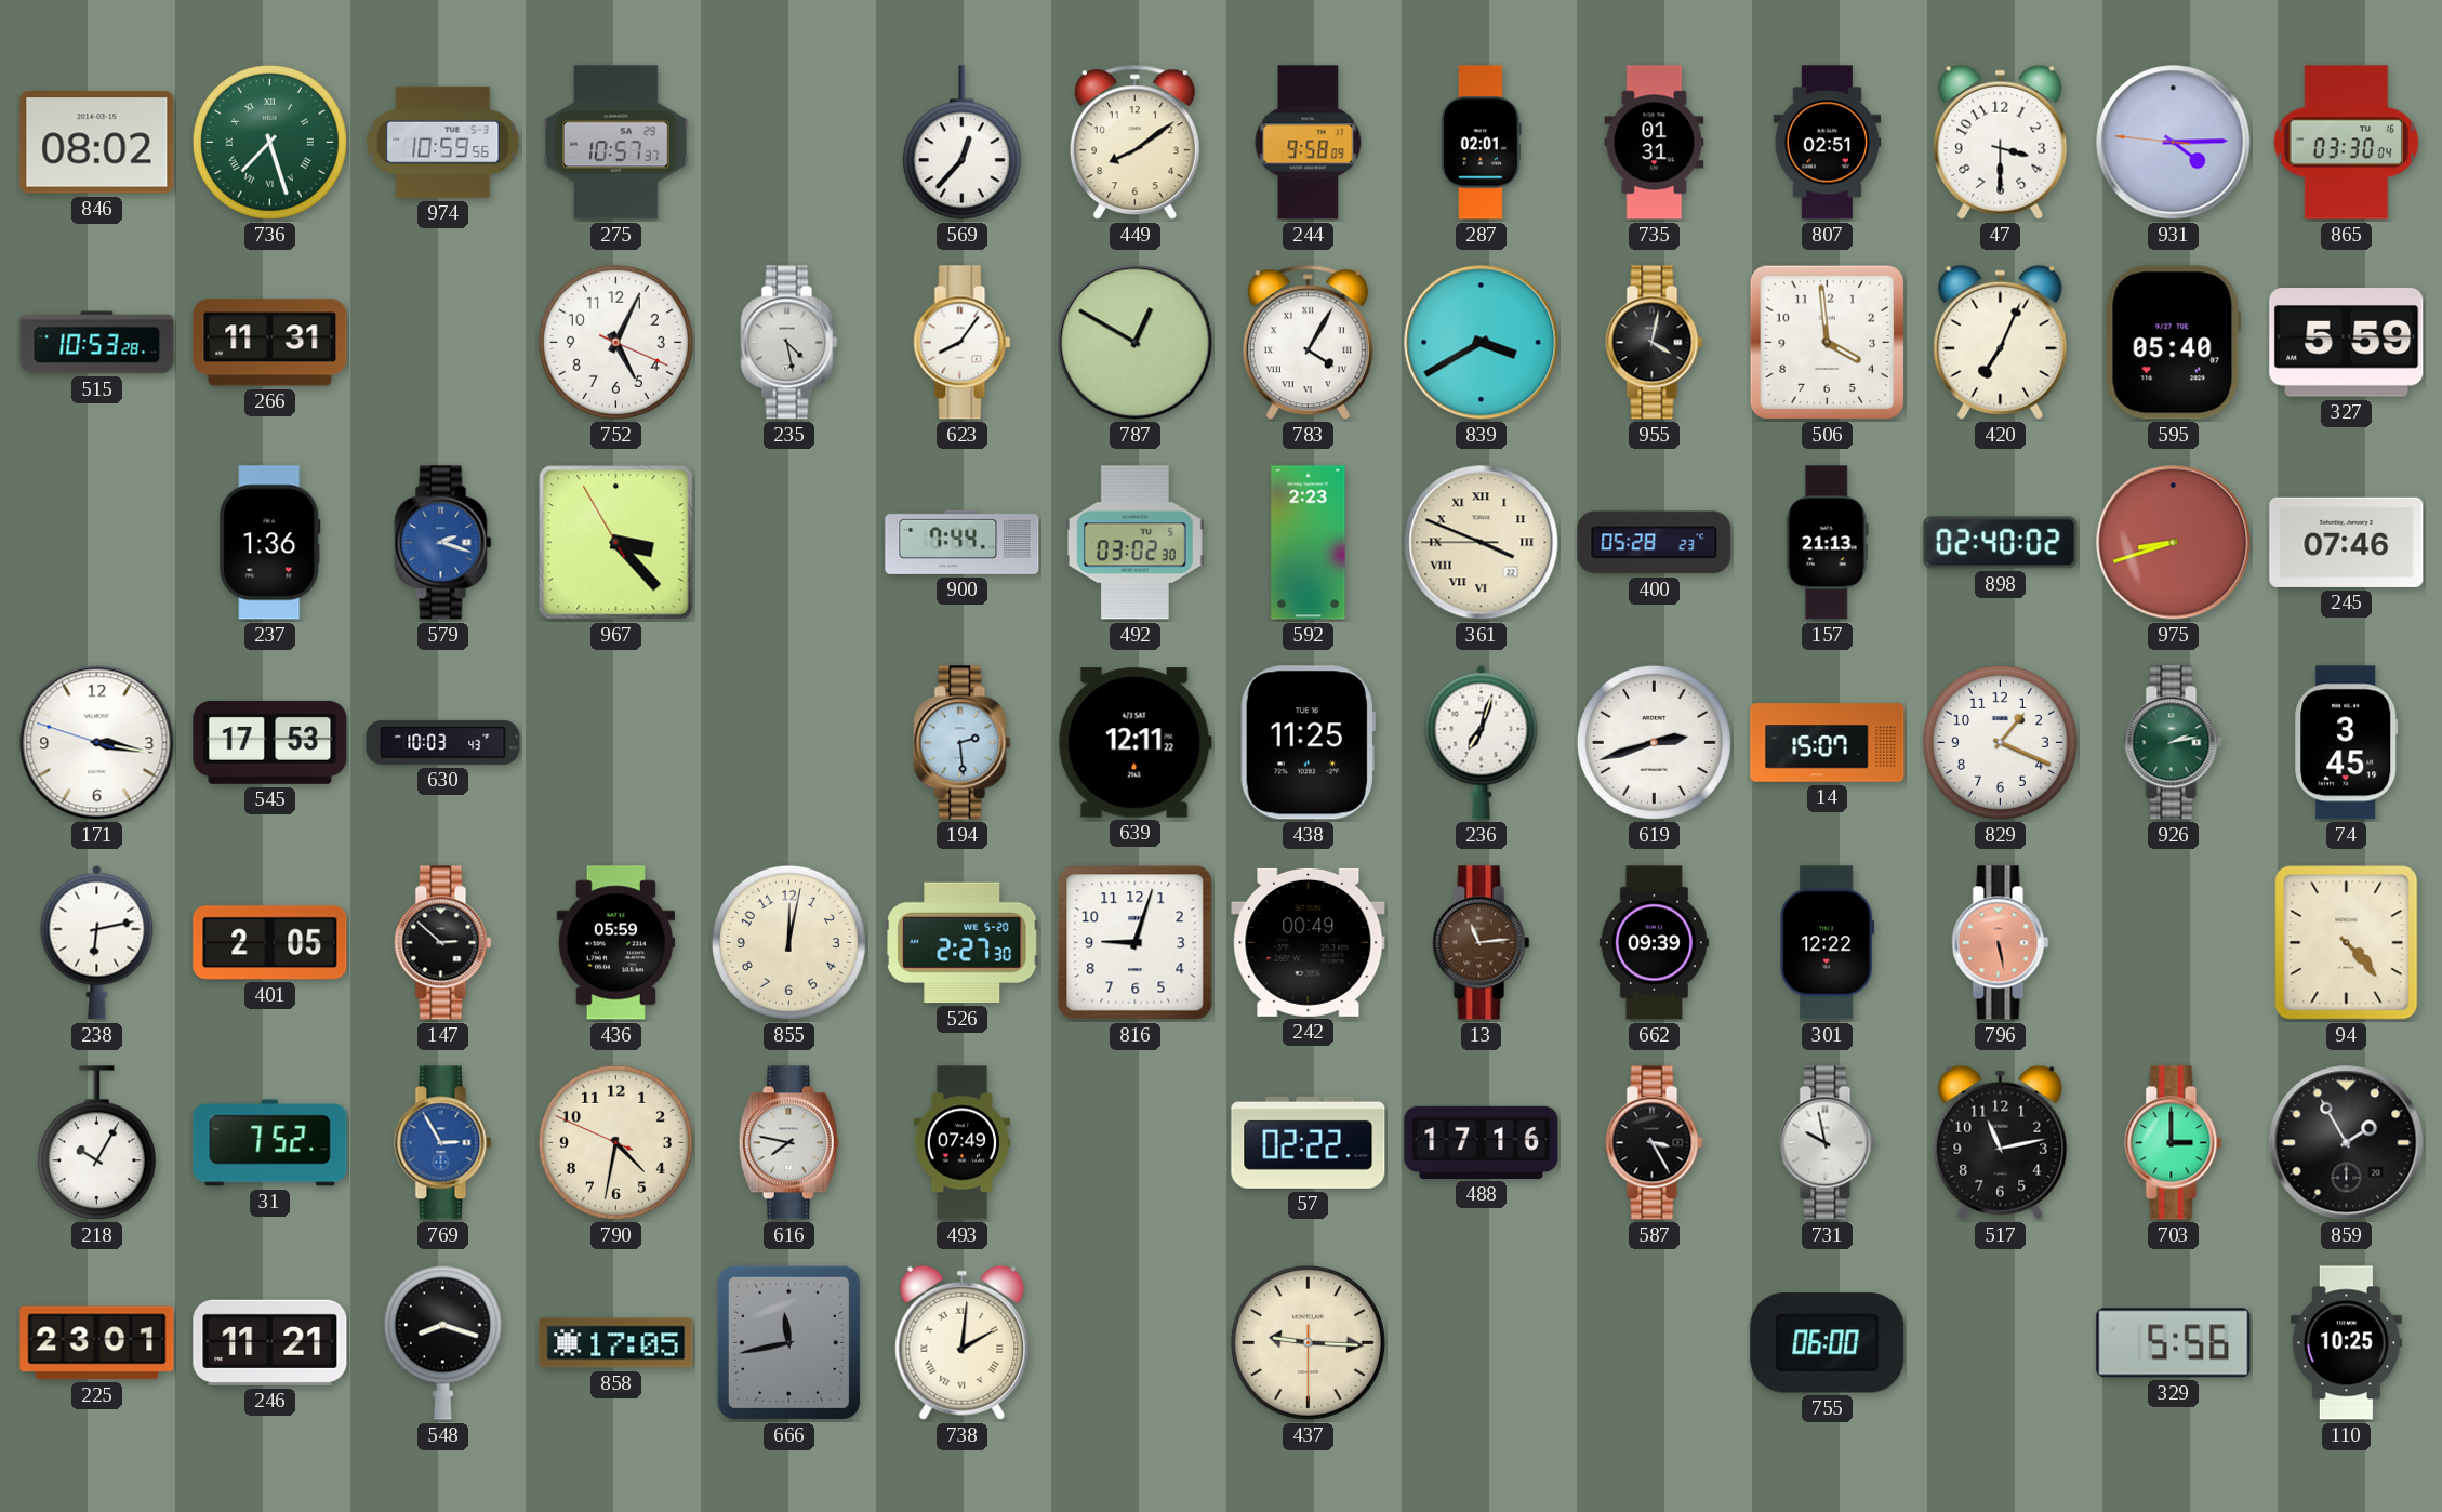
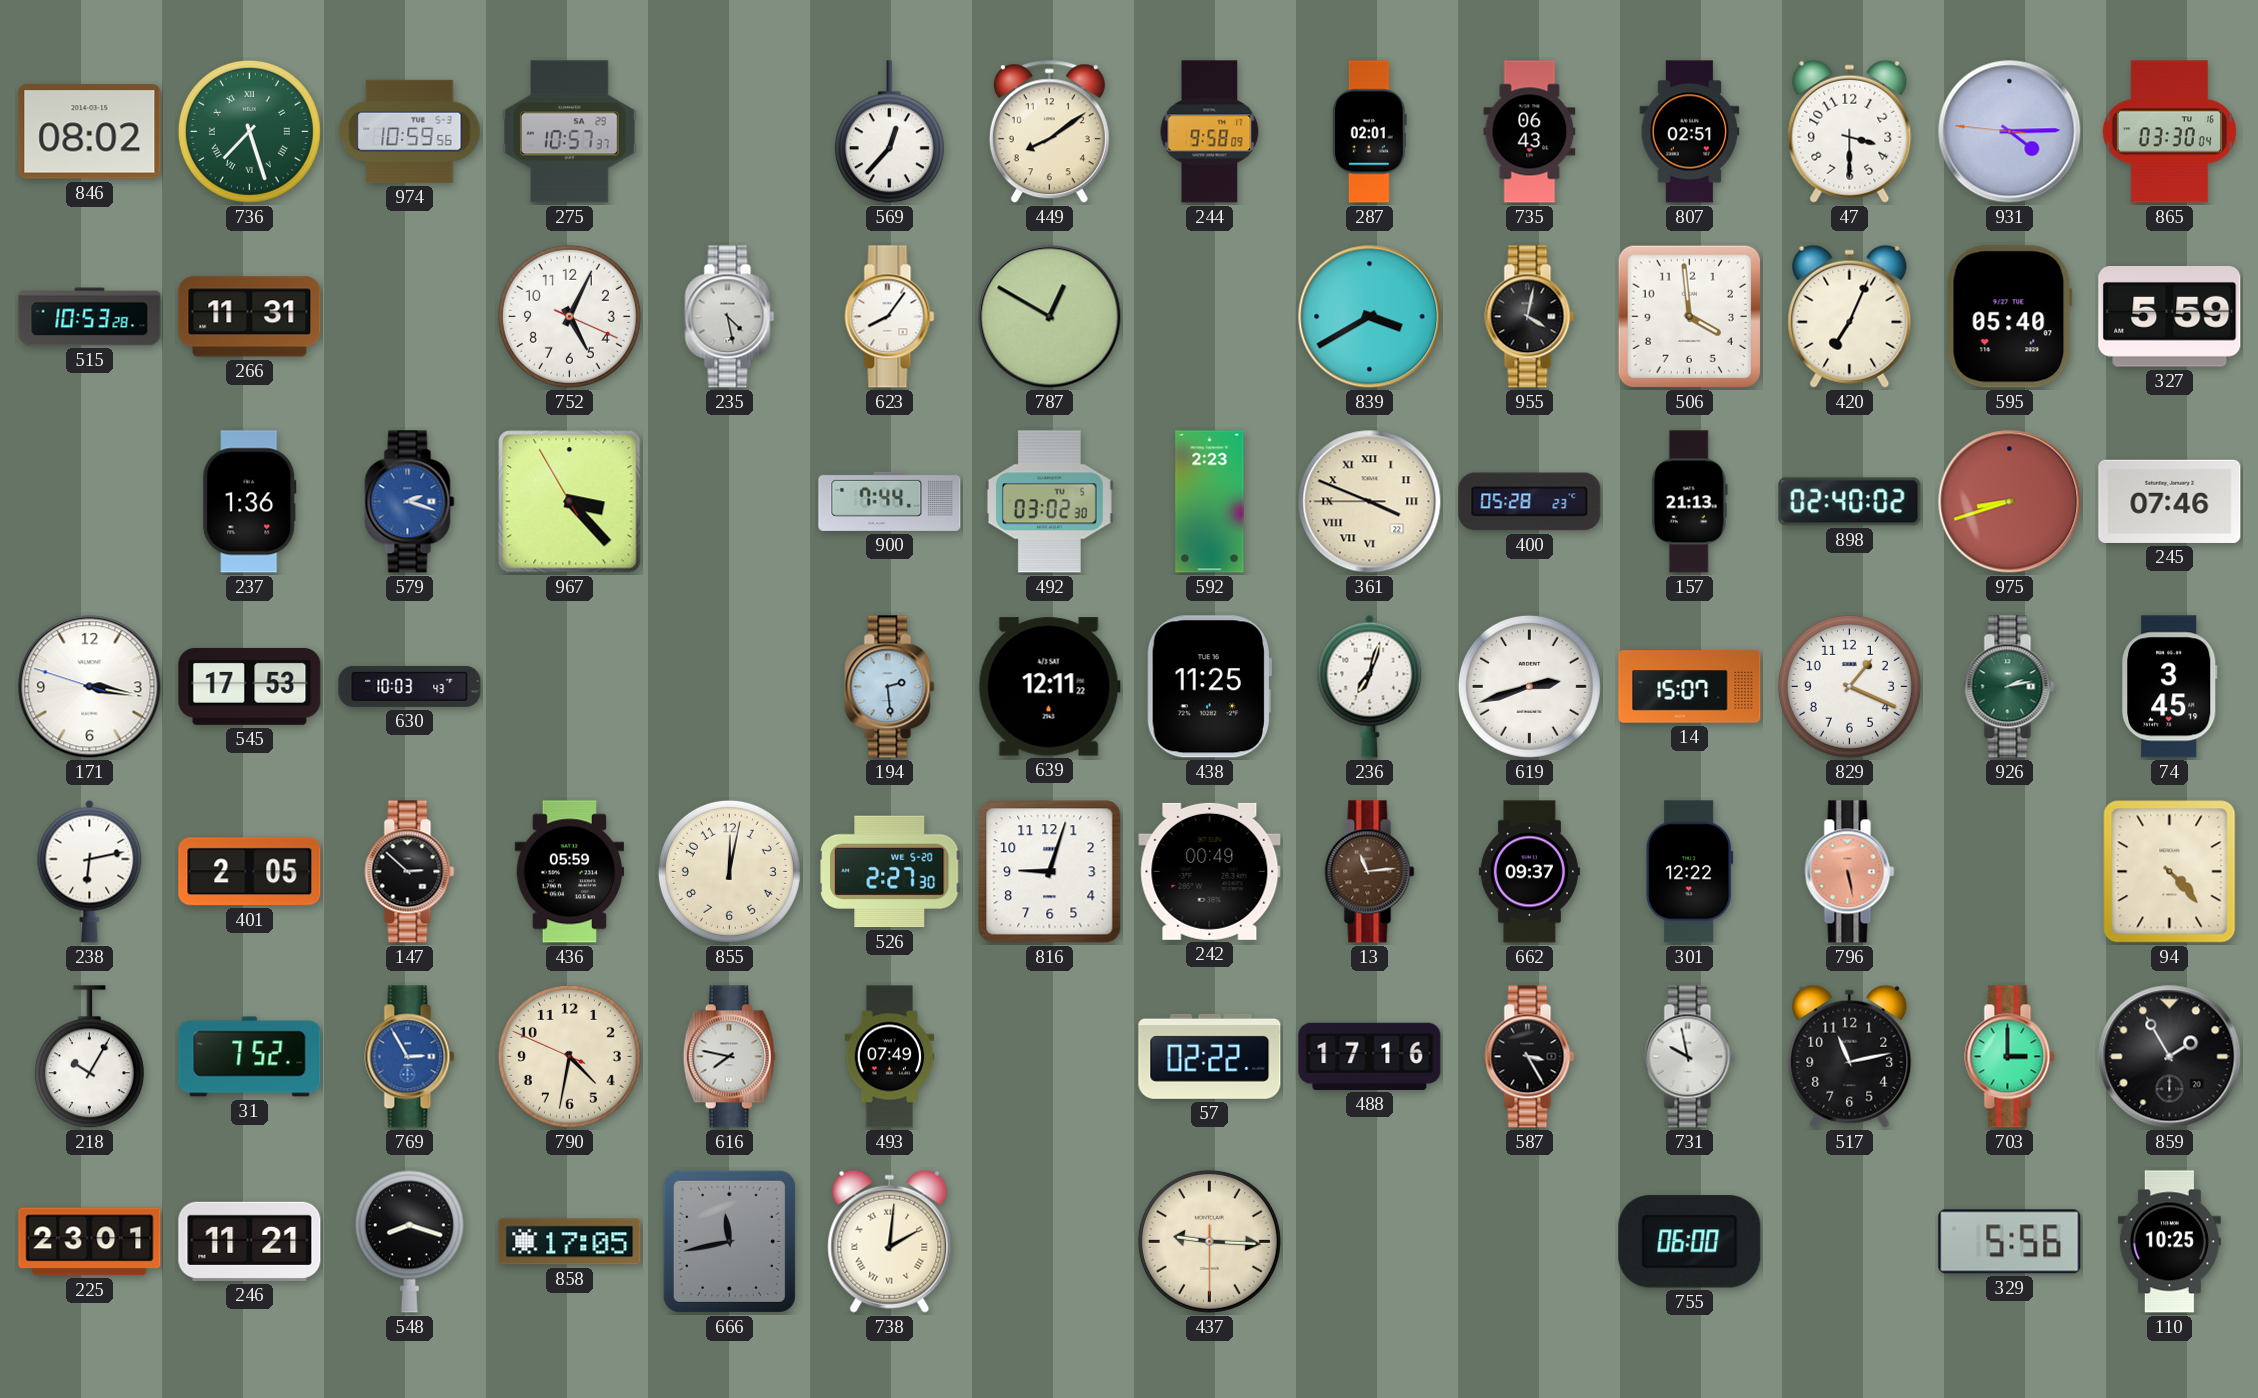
735: 01:31 -> 06:43 (1530, 132)
783: 4:05 -> none (1308, 343)
662: 09:39 -> 09:37 (1529, 872)
